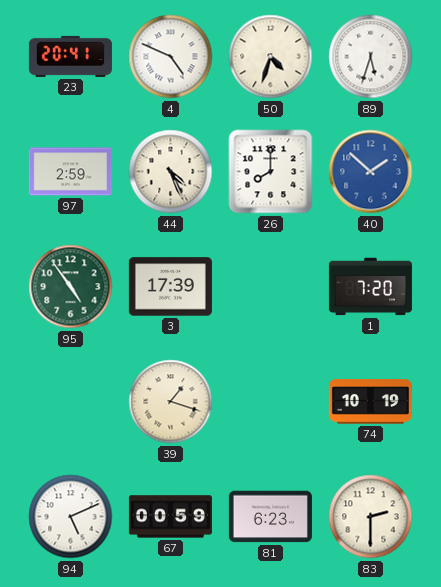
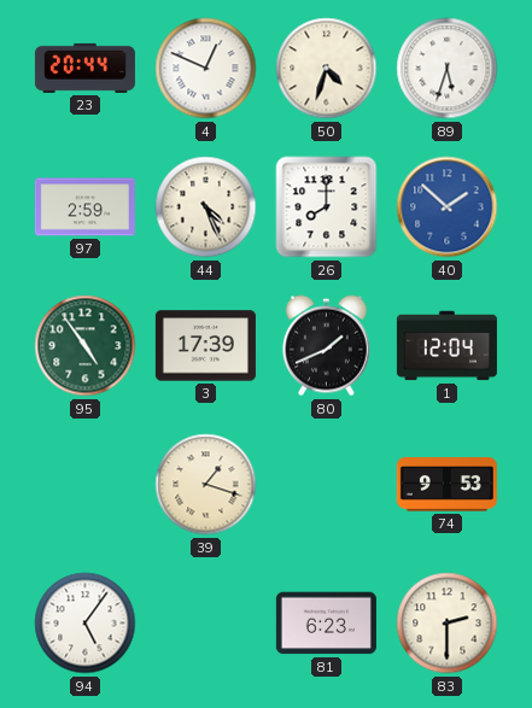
23: 20:41 -> 20:44 (84, 68)
4: 4:49 -> 12:49 (206, 69)
80: none -> 1:41 (327, 346)
1: 7:20 -> 12:04 (446, 346)
74: 10:19 -> 9:53 (446, 485)
94: 5:11 -> 5:06 (86, 624)
67: 00:59 -> none (170, 517)
